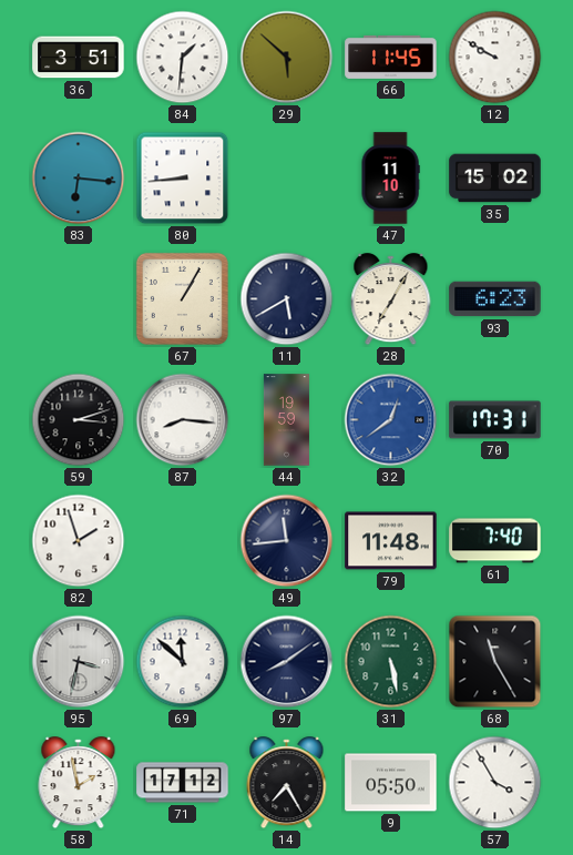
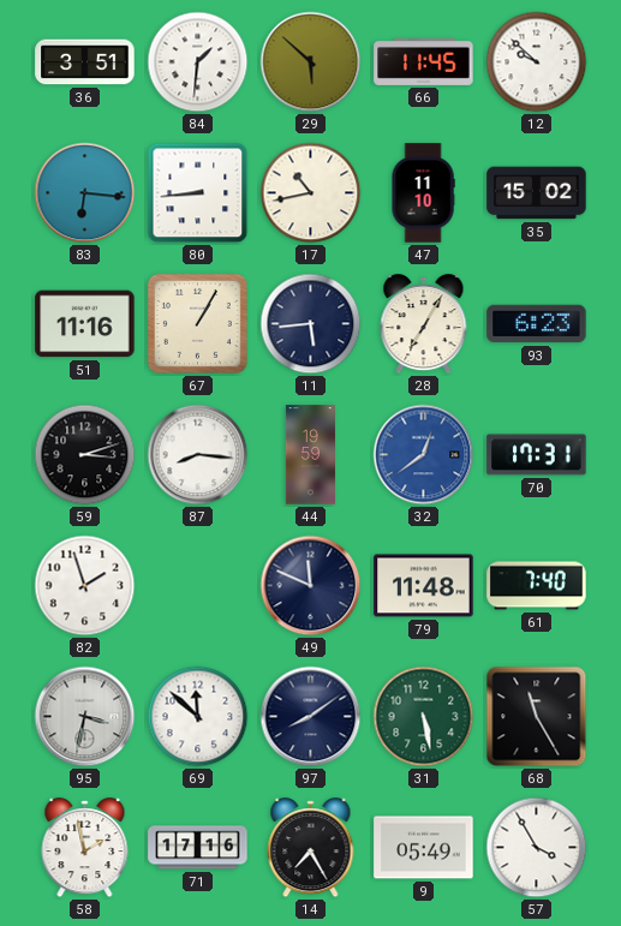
12: 9:50 -> 9:52 (537, 62)
17: none -> 10:43 (311, 193)
51: none -> 11:16 (85, 324)
11: 5:40 -> 5:44 (311, 324)
49: 11:44 -> 11:49 (311, 586)
71: 17:12 -> 17:16 (198, 848)
9: 05:50 -> 05:49 (424, 848)
